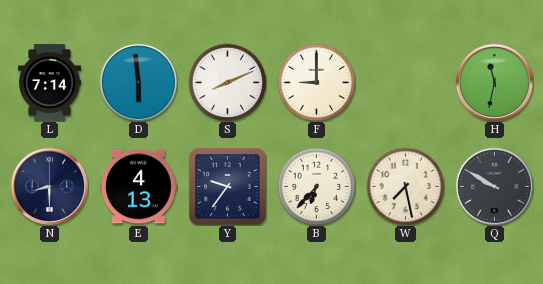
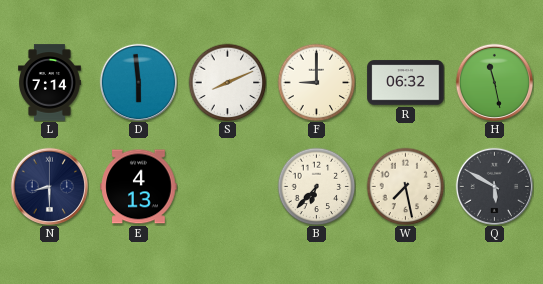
R: none -> 06:32 (406, 83)
H: 11:32 -> 11:28 (494, 82)
Y: 9:36 -> none (228, 187)
Q: 9:50 -> 5:50 (494, 186)
